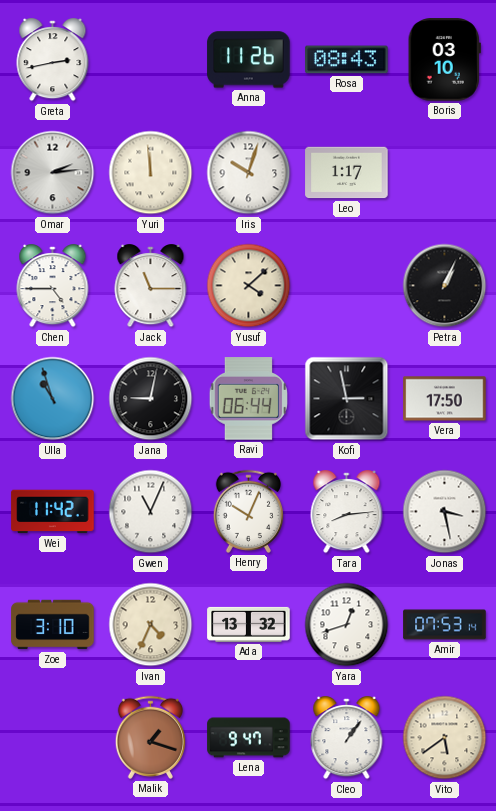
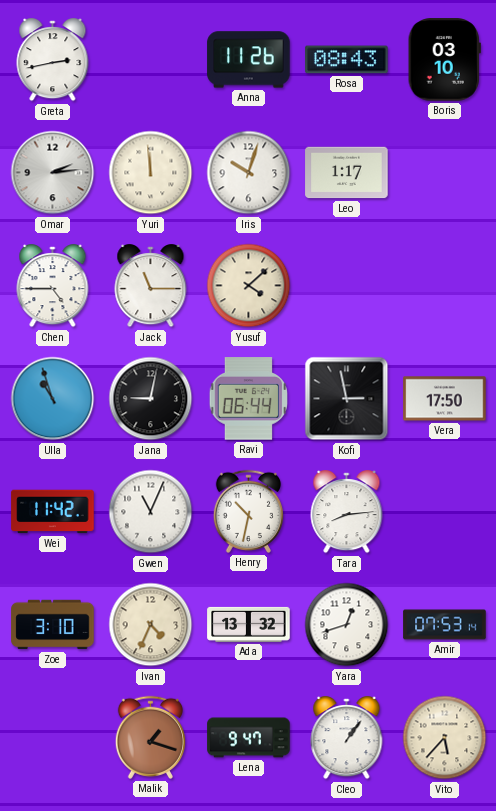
Petra: 1:04 -> none (445, 286)
Henry: 10:04 -> 10:32 (248, 511)
Jonas: 3:28 -> none (445, 512)
Vito: 5:39 -> 5:37 (445, 738)
